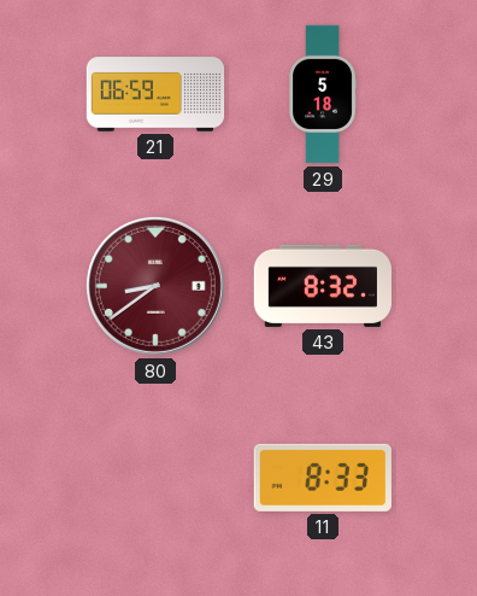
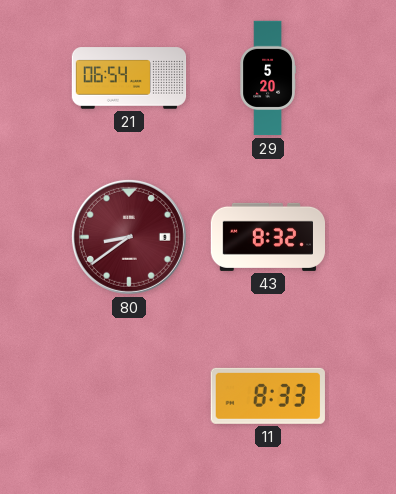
21: 06:59 -> 06:54 (129, 78)
29: 5:18 -> 5:20 (268, 78)
